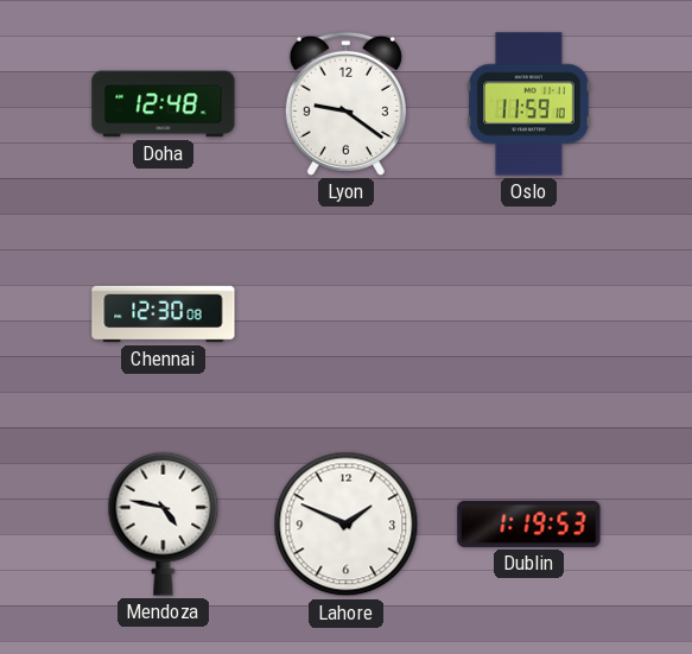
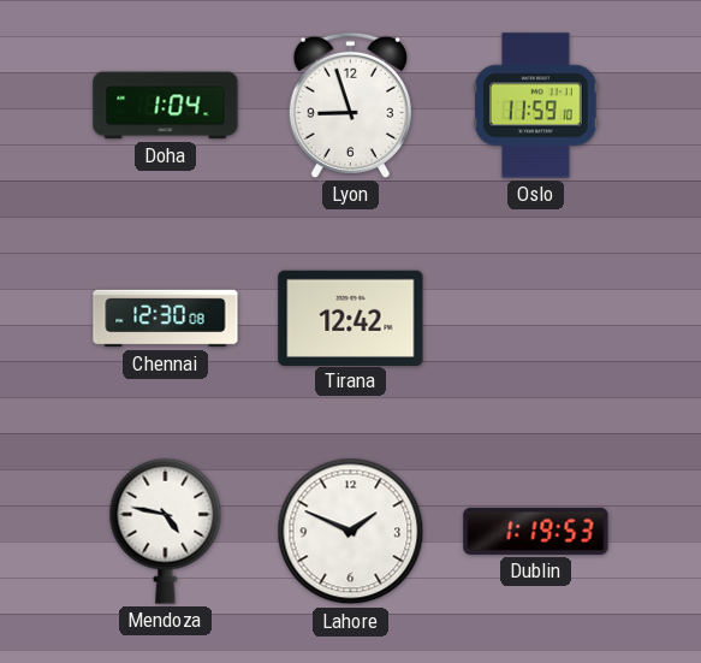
Doha: 12:48 -> 1:04 (166, 106)
Lyon: 9:21 -> 8:57 (350, 105)
Tirana: none -> 12:42 (351, 318)
